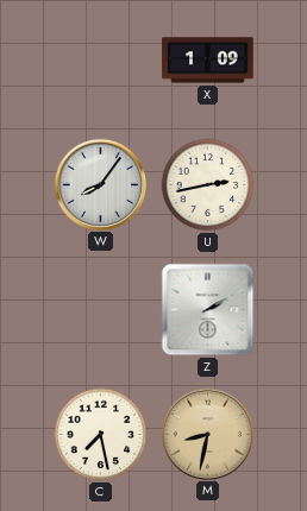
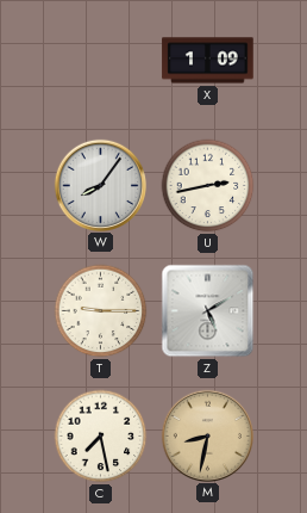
T: none -> 9:15 (101, 311)
Z: 2:10 -> 5:10 (208, 311)
